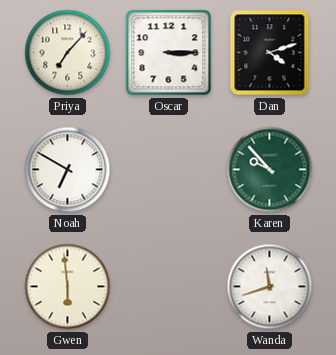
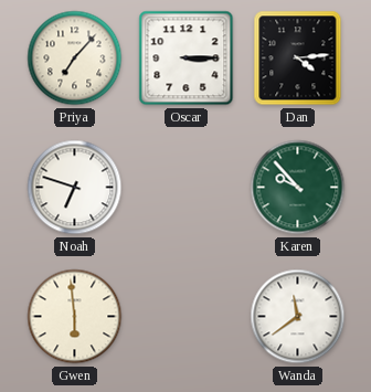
Dan: 4:12 -> 4:14 (298, 59)
Noah: 6:50 -> 6:48 (75, 188)
Wanda: 11:42 -> 11:39 (298, 317)
